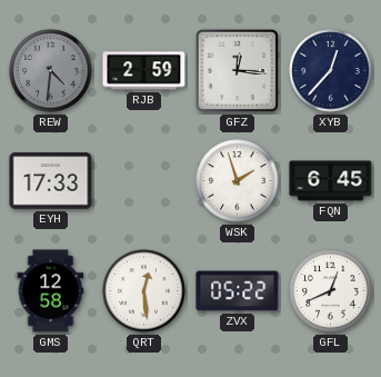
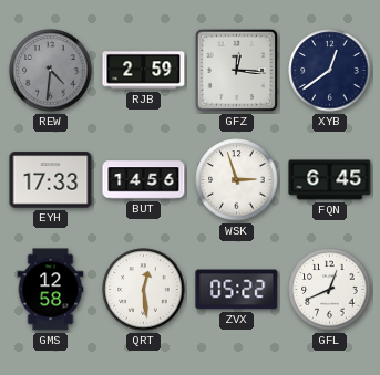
XYB: 12:37 -> 12:39 (330, 71)
BUT: none -> 14:56 (144, 180)
WSK: 1:57 -> 2:57 (237, 180)
